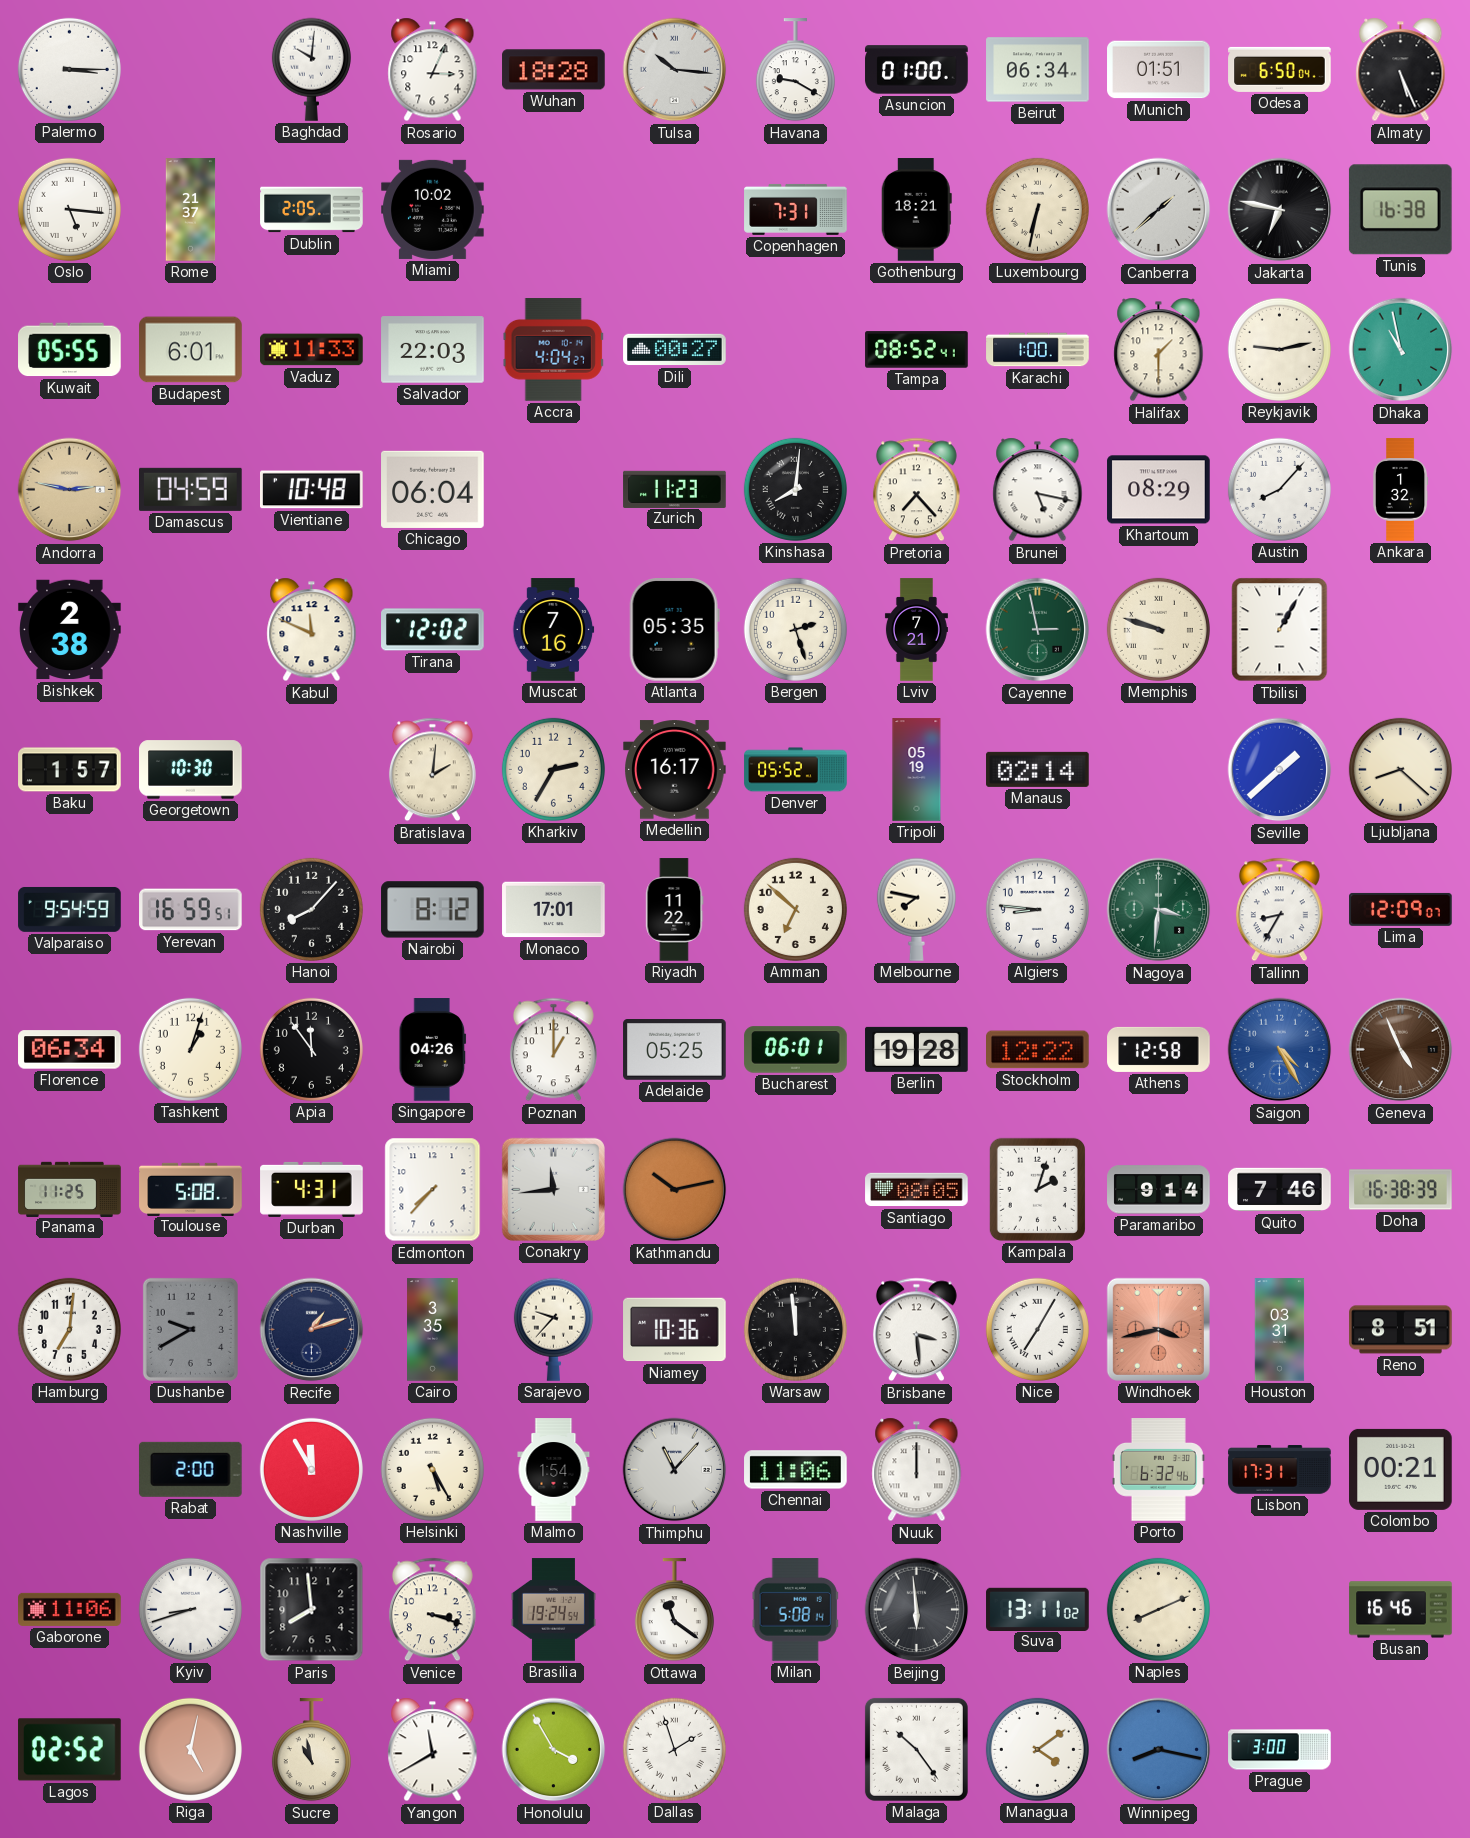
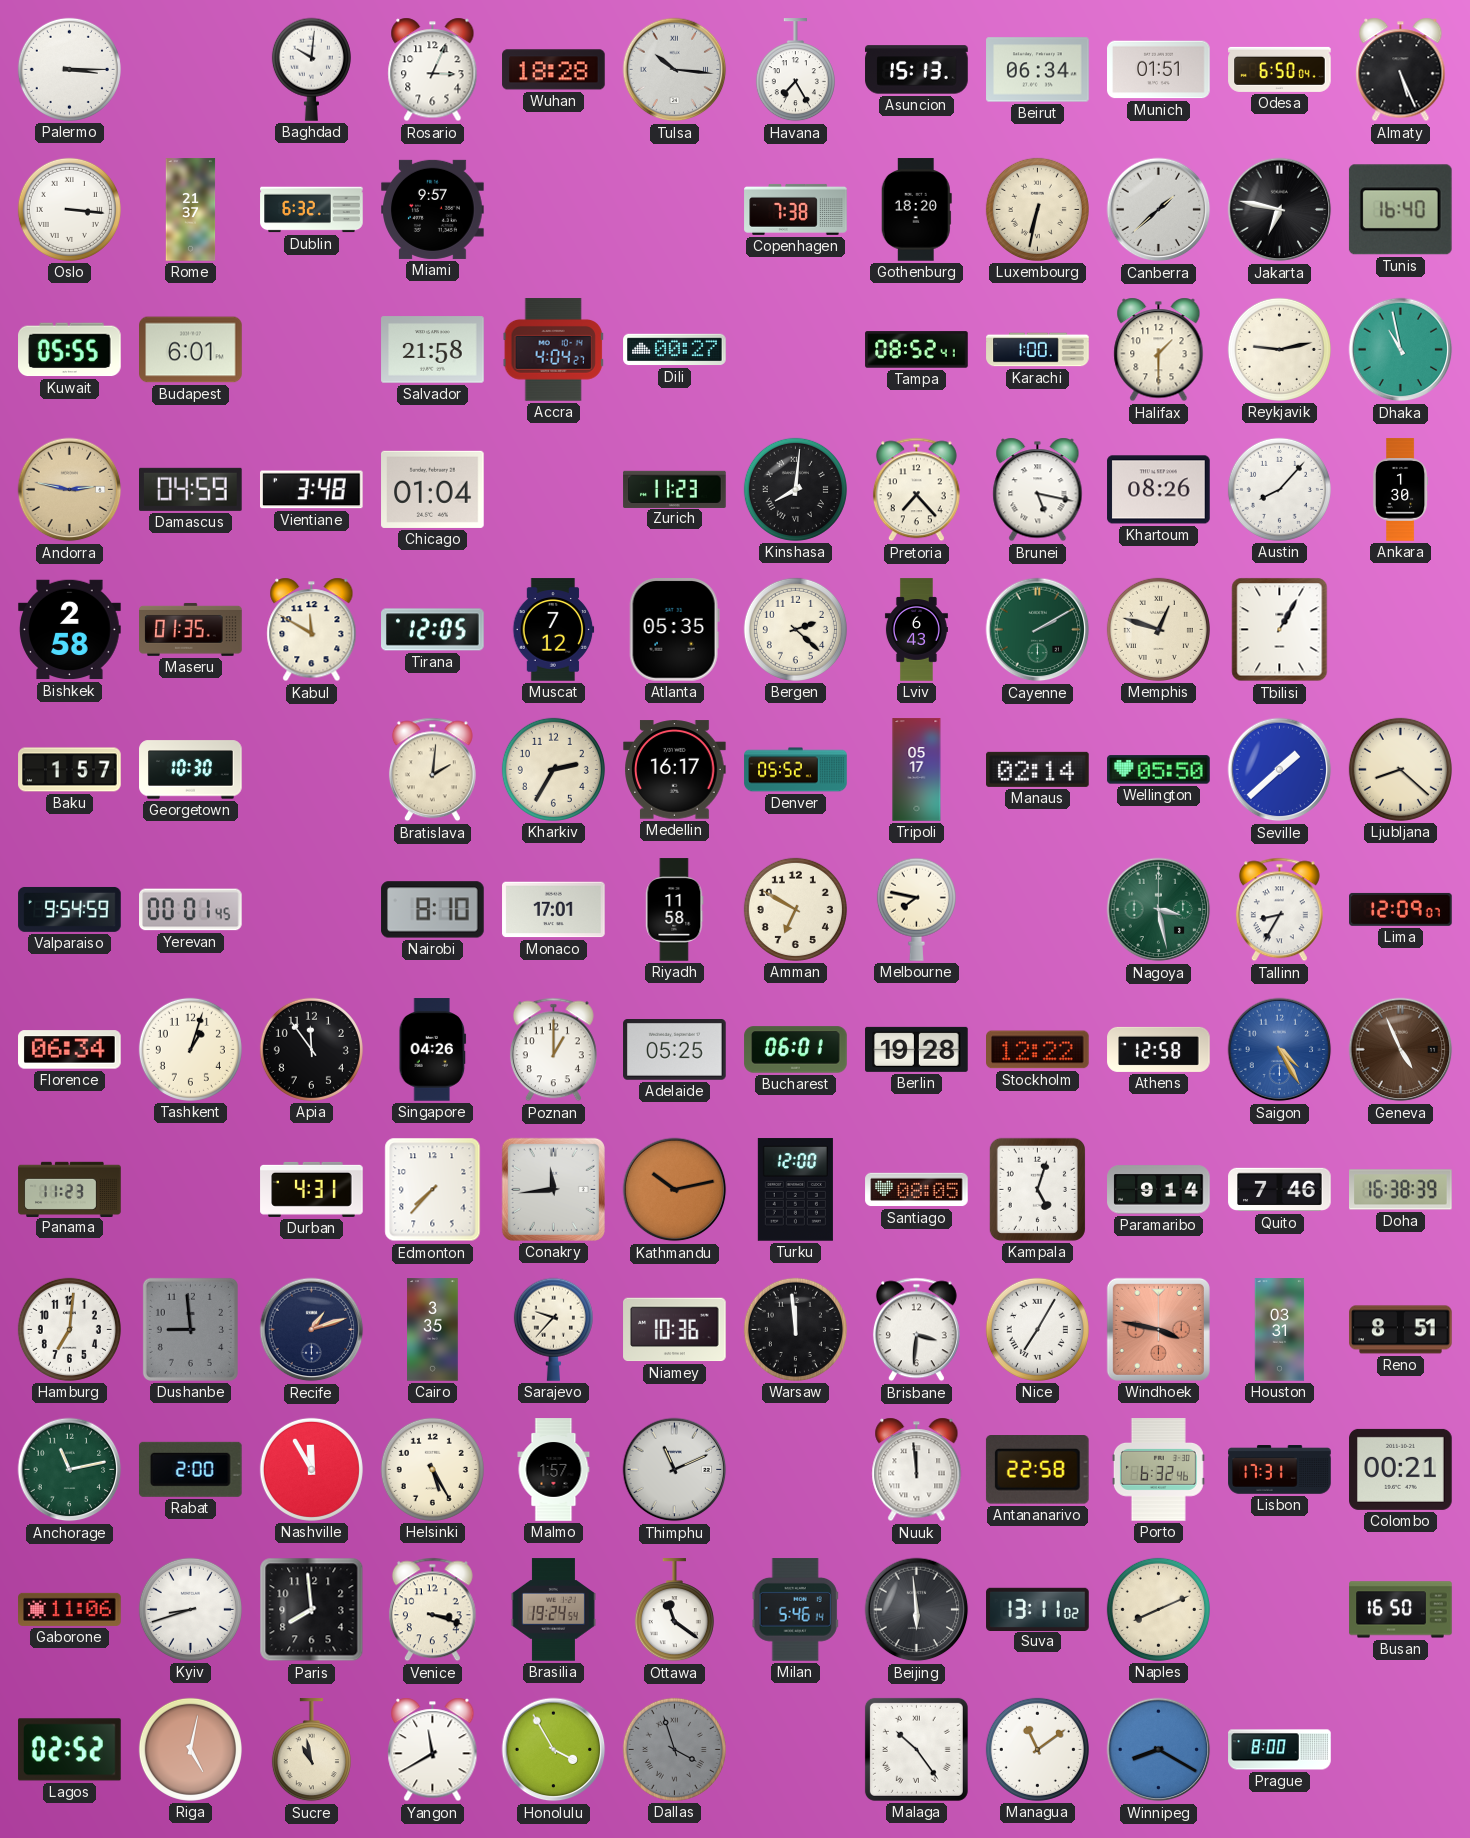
Havana: 9:20 -> 7:25 (795, 70)
Asuncion: 01:00 -> 15:13 (917, 70)
Oslo: 5:16 -> 3:16 (69, 209)
Dublin: 2:05 -> 6:32 (312, 210)
Miami: 10:02 -> 9:57 (433, 209)
Copenhagen: 7:31 -> 7:38 (796, 209)
Gothenburg: 18:21 -> 18:20 (916, 210)
Tunis: 16:38 -> 16:40 (1400, 210)
Vaduz: 11:33 -> none (312, 350)
Salvador: 22:03 -> 21:58 (433, 350)
Vientiane: 10:48 -> 3:48 (312, 490)
Chicago: 06:04 -> 01:04 (433, 489)
Khartoum: 08:29 -> 08:26 (1159, 490)
Ankara: 1:32 -> 1:30 (1400, 490)
Bishkek: 2:38 -> 2:58 (70, 630)
Maseru: none -> 01:35 (191, 629)
Kabul: 11:49 -> 11:50 (312, 630)
Tirana: 12:02 -> 12:05 (433, 630)
Muscat: 7:16 -> 7:12 (554, 630)
Bergen: 2:27 -> 2:22 (795, 629)
Lviv: 7:21 -> 6:43 (916, 630)
Cayenne: 2:58 -> 2:10 (1038, 630)
Memphis: 9:48 -> 12:48 (1158, 629)
Tripoli: 05:19 -> 05:17 (917, 770)
Wellington: none -> 05:50 (1159, 770)
Yerevan: 16:59 -> 00:01 (191, 910)
Hanoi: 8:07 -> none (311, 909)
Nairobi: 8:12 -> 8:10 (433, 910)
Riyadh: 11:22 -> 11:58 (675, 910)
Amman: 6:52 -> 6:50 (795, 909)
Algiers: 8:46 -> none (1037, 909)
Nagoya: 3:31 -> 3:28 (1159, 910)
Panama: 11:25 -> 11:23 (70, 1189)
Toulouse: 5:08 -> none (191, 1189)
Turku: none -> 12:00 (795, 1190)
Kampala: 2:03 -> 5:03 (1037, 1189)
Dushanbe: 9:40 -> 8:59 (190, 1329)
Brisbane: 3:29 -> 3:31 (916, 1330)
Windhoek: 3:43 -> 3:47 (1158, 1329)
Anchorage: none -> 11:13 (70, 1470)
Malmo: 1:54 -> 1:57 (554, 1470)
Thimphu: 11:07 -> 11:11 (675, 1470)
Chennai: 11:06 -> none (796, 1470)
Nuuk: 12:00 -> 11:59 (917, 1470)
Antananarivo: none -> 22:58 (1037, 1470)
Milan: 5:08 -> 5:46 (795, 1610)
Busan: 16:46 -> 16:50 (1401, 1610)
Dallas: 1:57 -> 3:57 (674, 1749)
Dallas dial: white -> grey (674, 1749)
Managua: 4:09 -> 11:09 (1037, 1749)
Winnipeg: 8:17 -> 8:20 (1159, 1750)
Prague: 3:00 -> 8:00 (1280, 1750)
